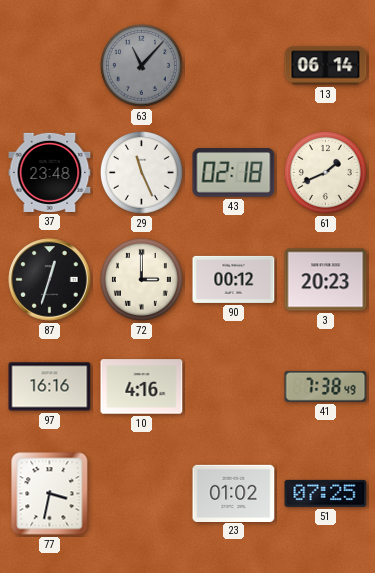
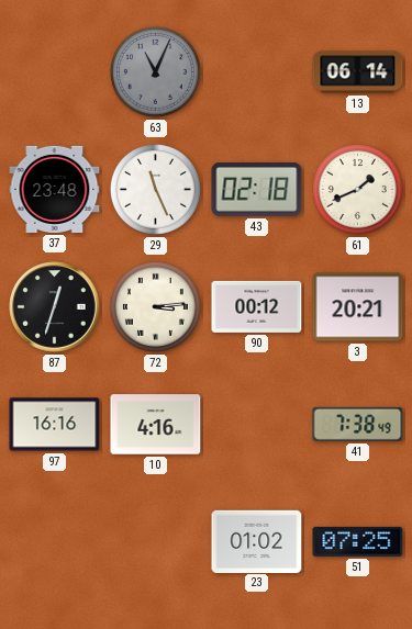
63: 11:07 -> 11:04 (155, 71)
72: 3:00 -> 3:14 (155, 306)
3: 20:23 -> 20:21 (358, 307)
77: 3:32 -> none (50, 494)
